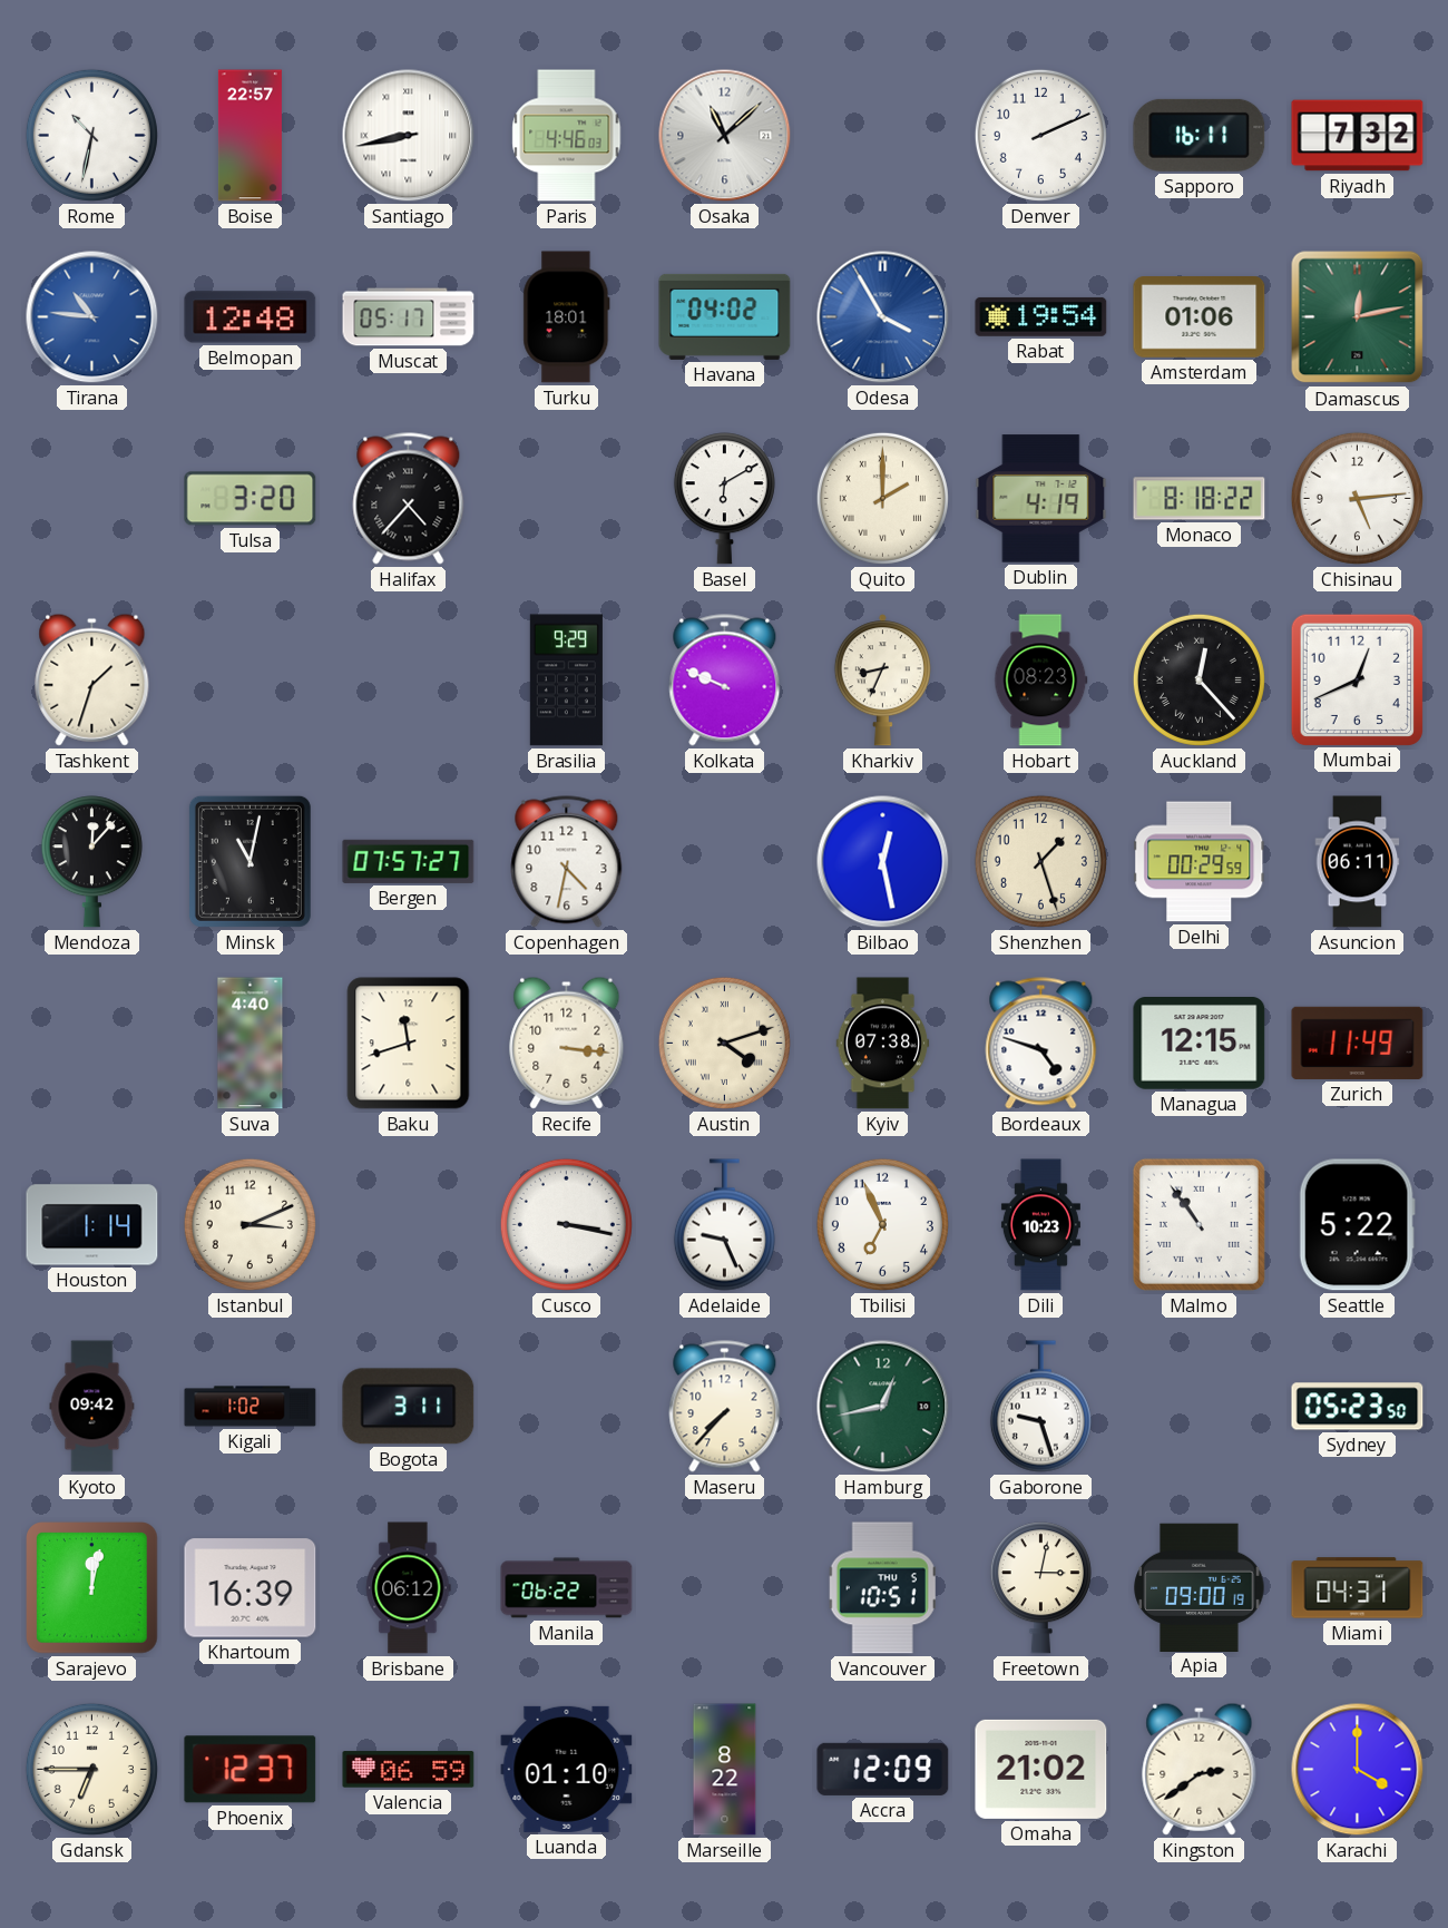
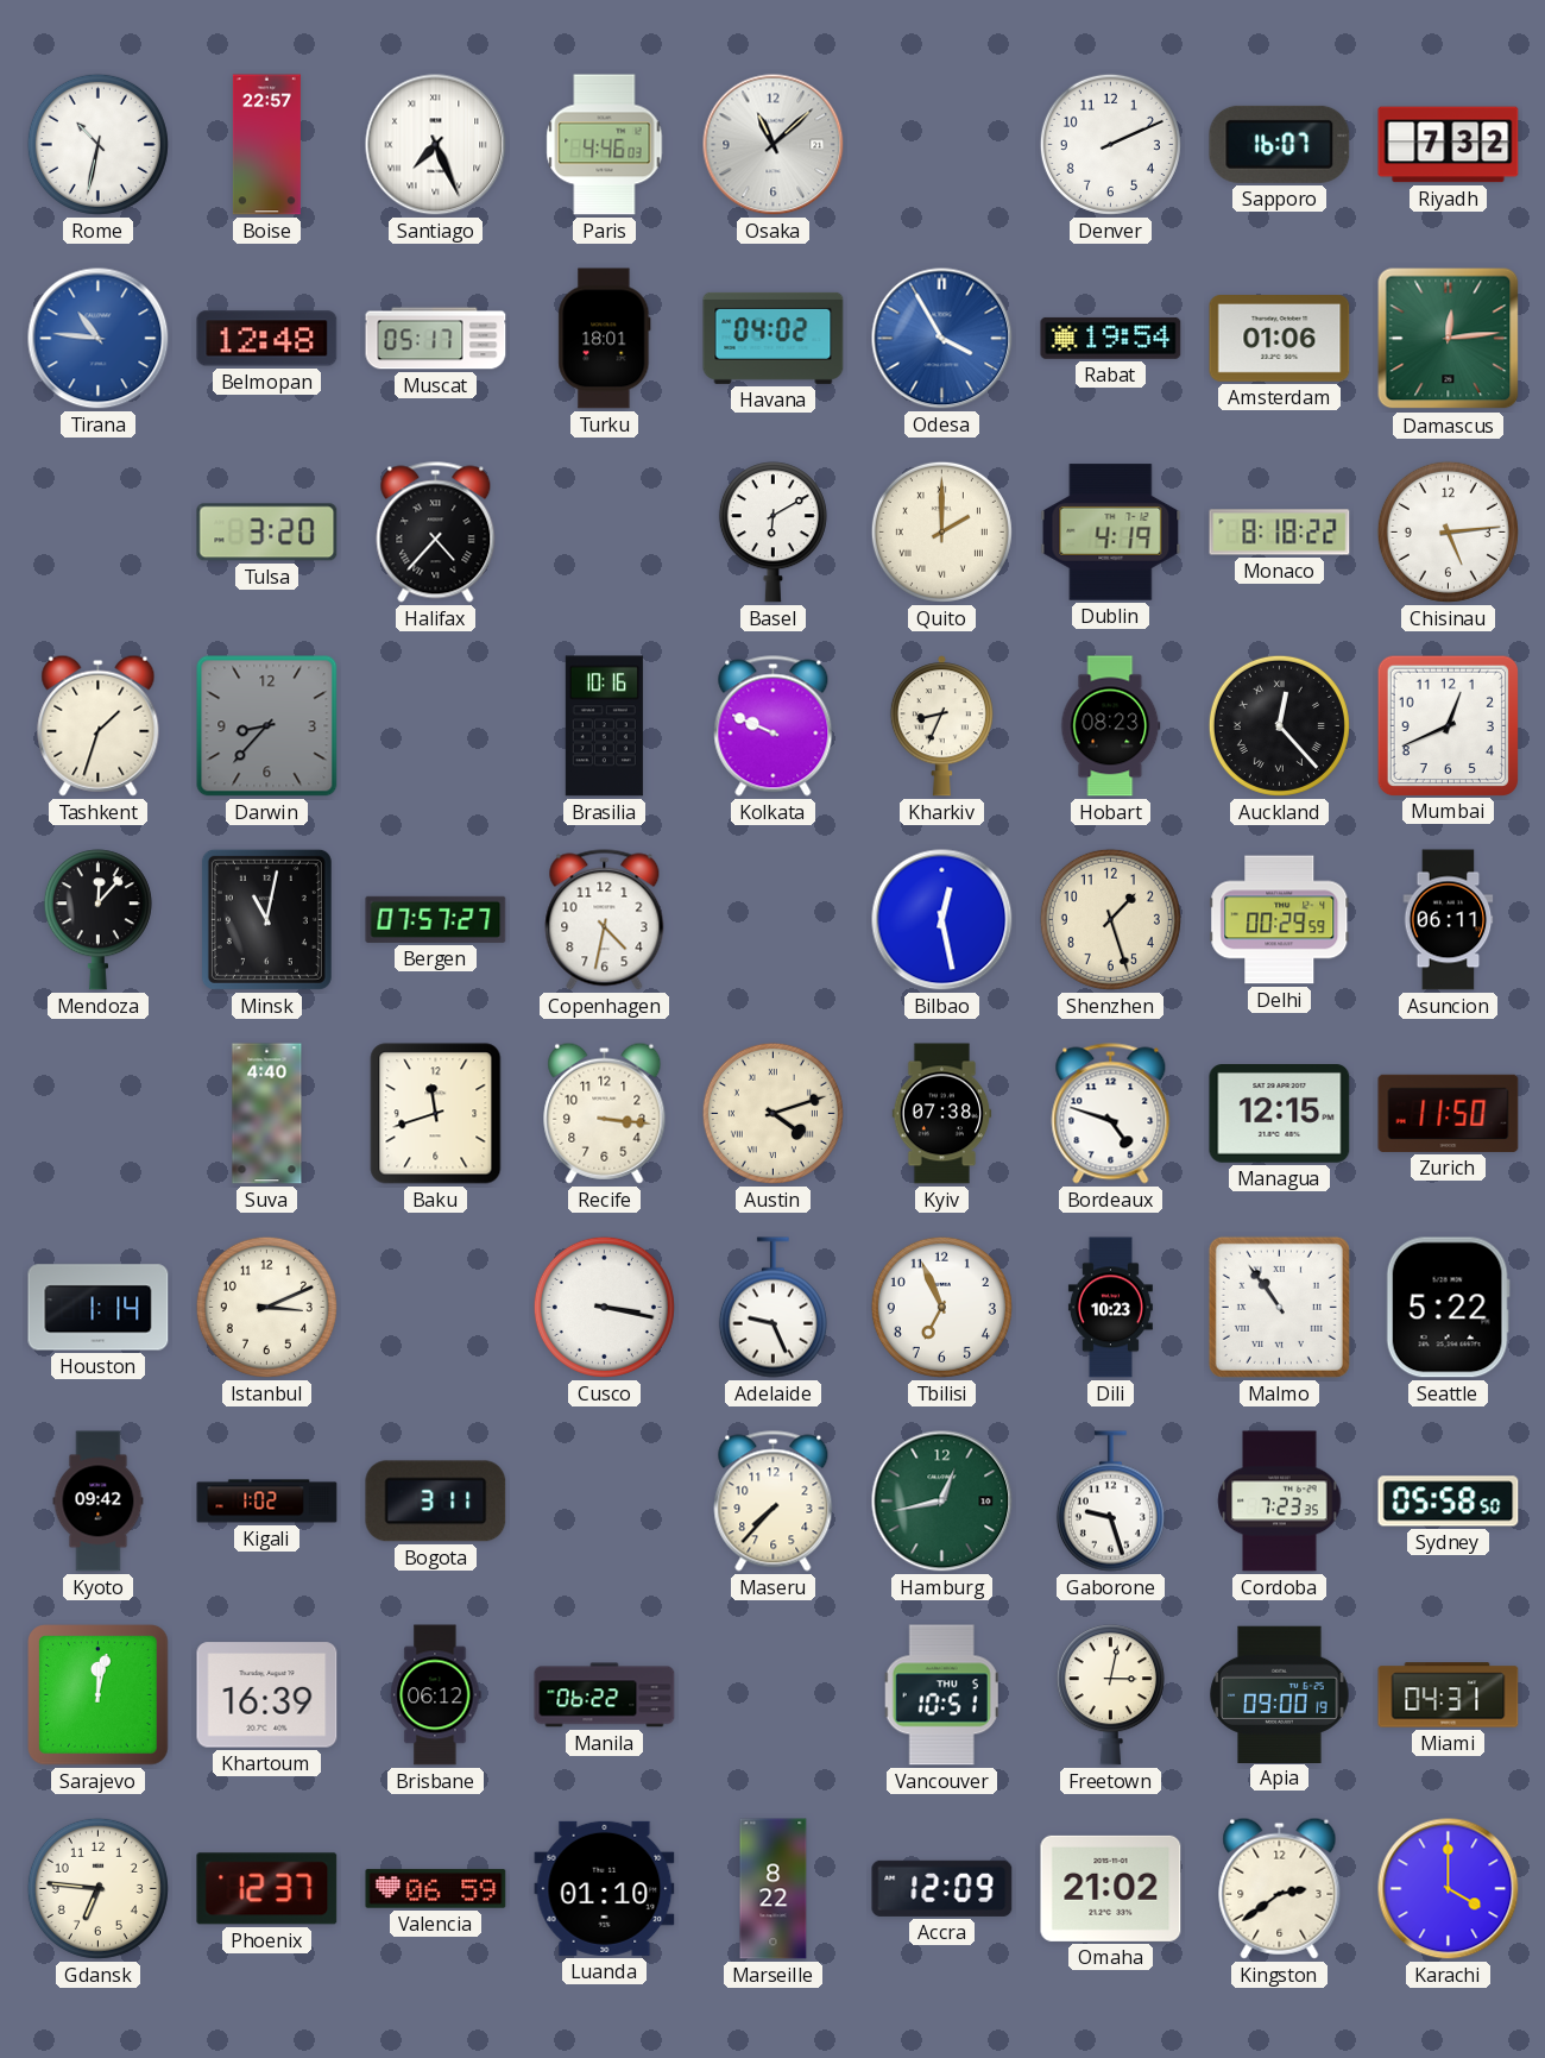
Santiago: 8:43 -> 7:26 (436, 145)
Sapporo: 16:11 -> 16:07 (1280, 144)
Damascus: 12:13 -> 12:14 (1449, 339)
Darwin: none -> 8:37 (267, 726)
Brasilia: 9:29 -> 10:16 (604, 726)
Zurich: 11:49 -> 11:50 (1449, 1113)
Cordoba: none -> 7:23 (1280, 1502)
Sydney: 05:23 -> 05:58 (1449, 1502)
Gdansk: 6:45 -> 6:46 (97, 1888)
